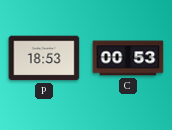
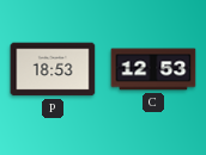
C: 00:53 -> 12:53 (153, 69)
